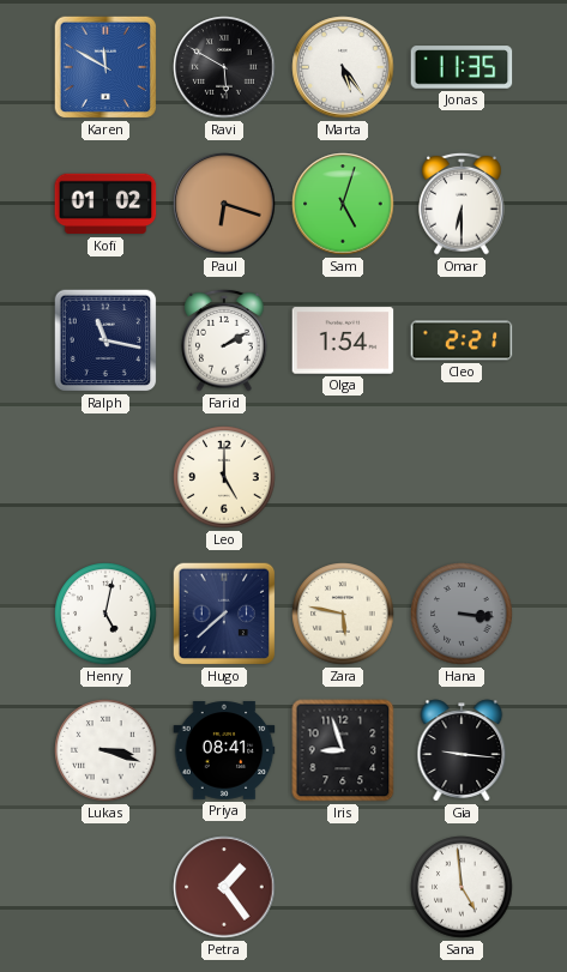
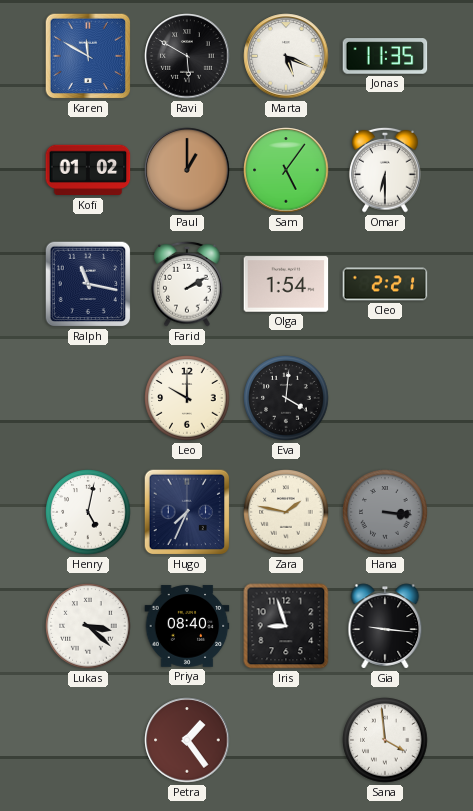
Marta: 5:24 -> 5:19 (286, 56)
Paul: 6:18 -> 1:00 (187, 170)
Sam: 5:03 -> 5:06 (286, 170)
Leo: 5:00 -> 10:00 (187, 398)
Eva: none -> 4:01 (286, 398)
Hugo: 7:38 -> 7:34 (187, 512)
Zara: 5:47 -> 1:47 (286, 512)
Lukas: 3:18 -> 3:22 (88, 626)
Priya: 08:41 -> 08:40 (187, 626)
Sana: 4:59 -> 3:59 (385, 740)
